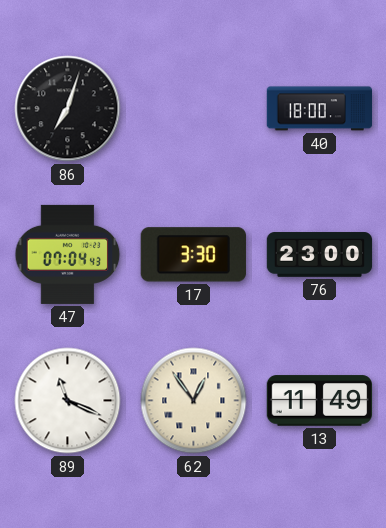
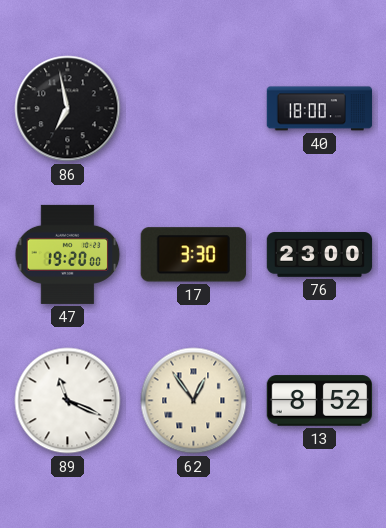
86: 7:03 -> 6:58 (68, 109)
47: 07:04 -> 19:20 (68, 254)
13: 11:49 -> 8:52 (320, 401)
